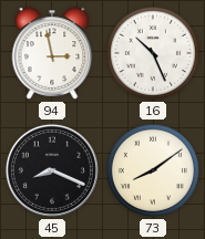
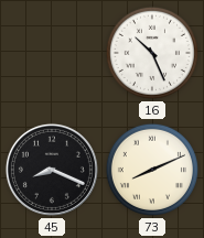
94: 2:58 -> none (52, 53)
73: 8:09 -> 8:11 (152, 170)
